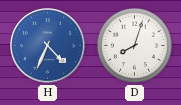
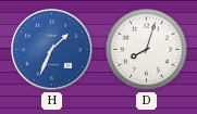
H: 4:34 -> 1:34 (52, 50)
